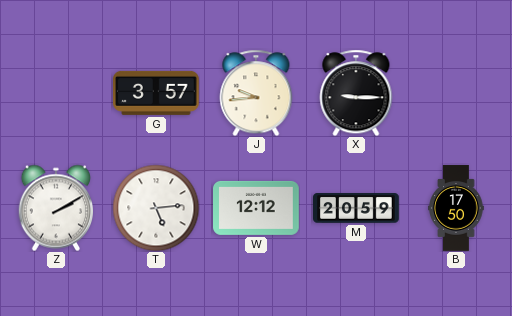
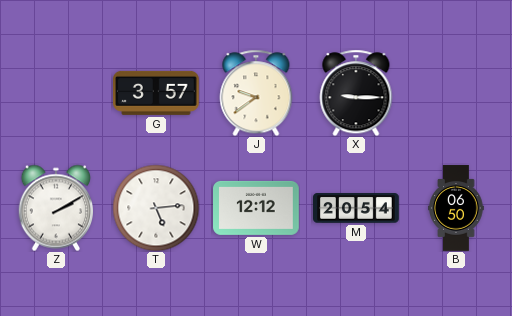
J: 9:44 -> 9:39 (256, 93)
M: 20:59 -> 20:54 (357, 208)
B: 17:50 -> 06:50 (456, 208)
